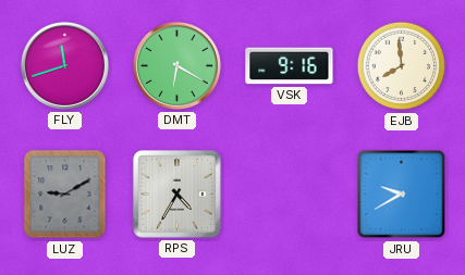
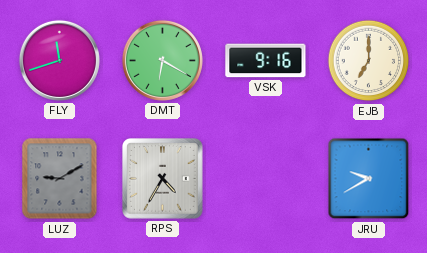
EJB: 7:59 -> 7:00 (369, 61)
